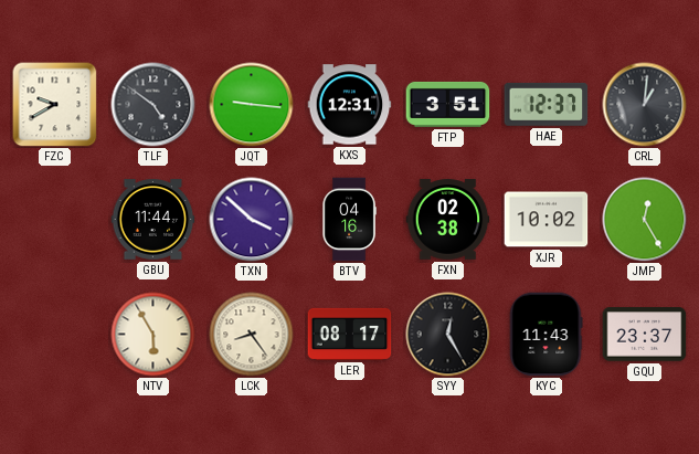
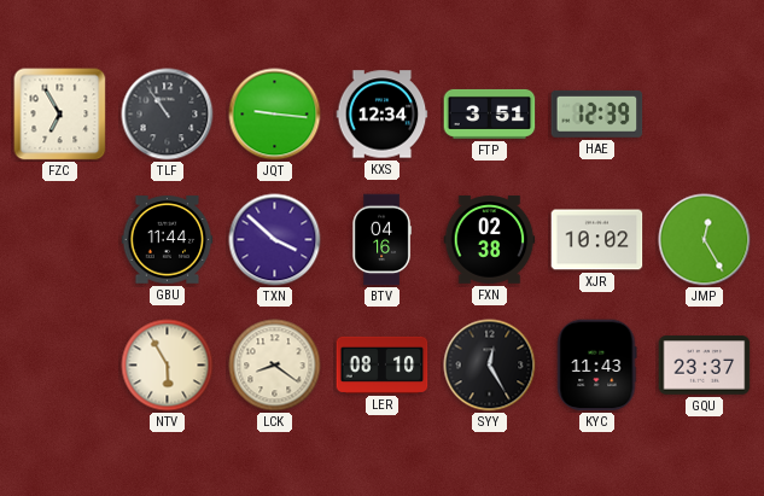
FZC: 9:40 -> 6:55 (60, 115)
TLF: 4:51 -> 10:54 (168, 115)
KXS: 12:31 -> 12:34 (383, 115)
HAE: 12:37 -> 12:39 (597, 113)
CRL: 1:01 -> none (645, 105)
LCK: 8:24 -> 8:21 (275, 366)
LER: 08:17 -> 08:10 (383, 364)
